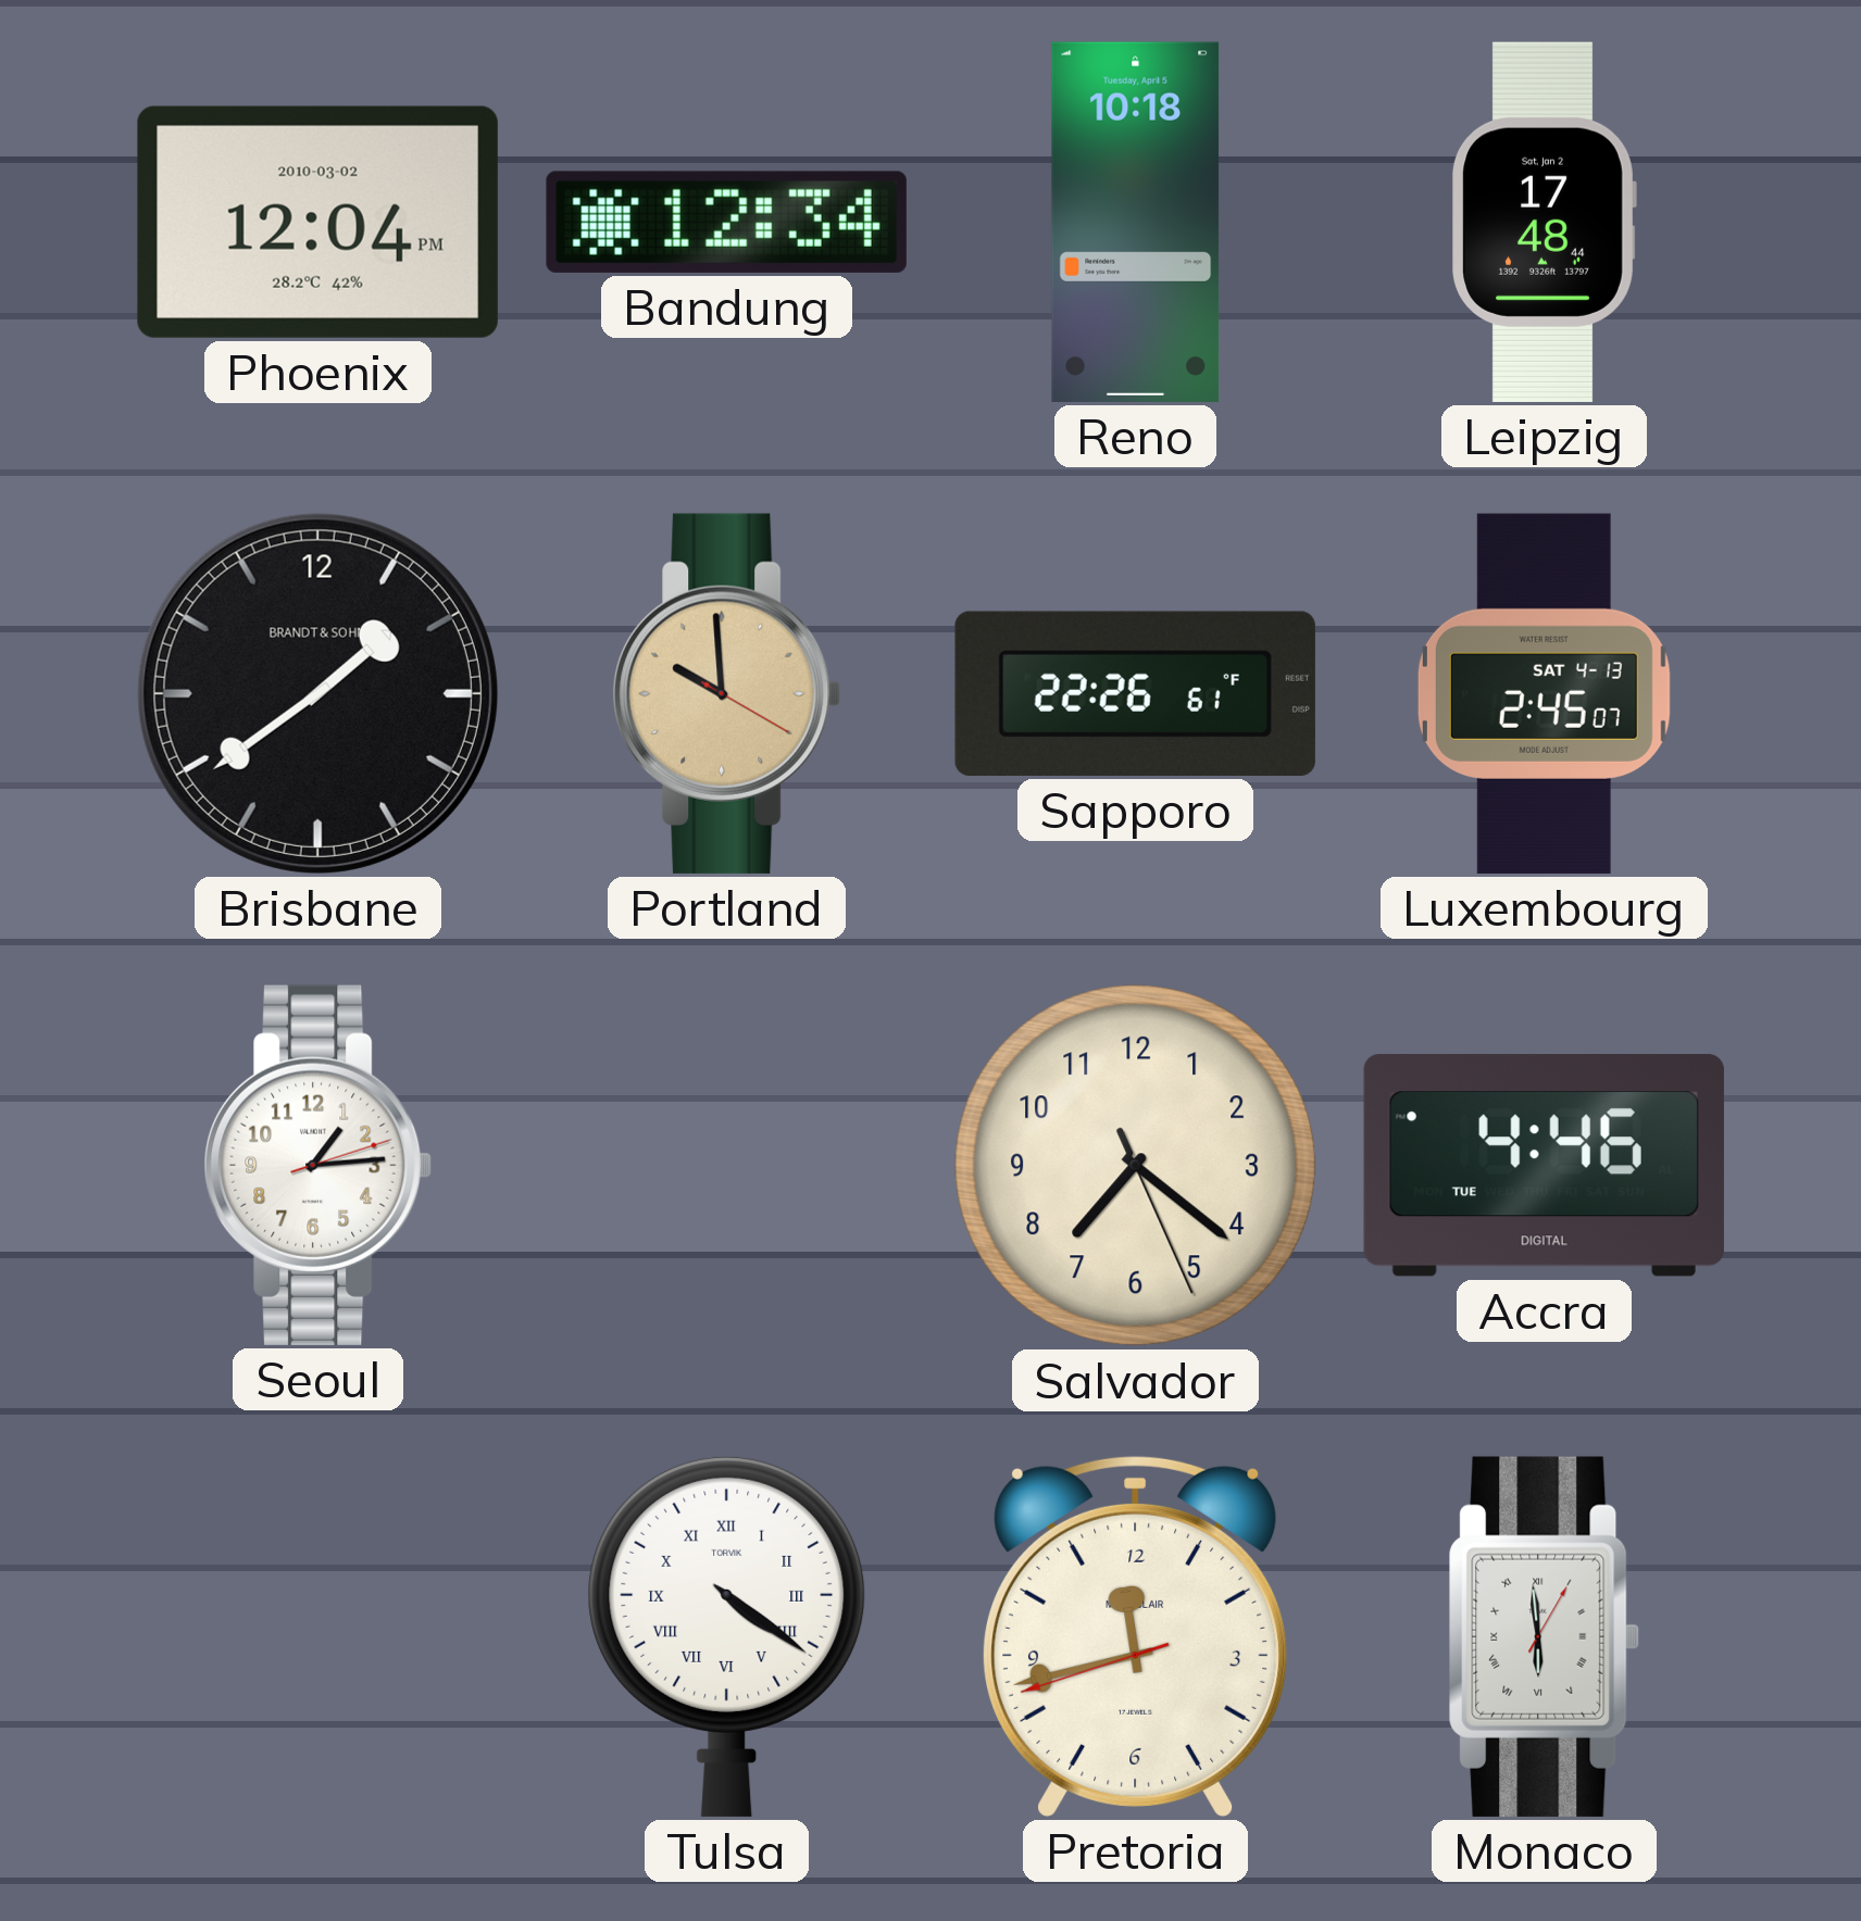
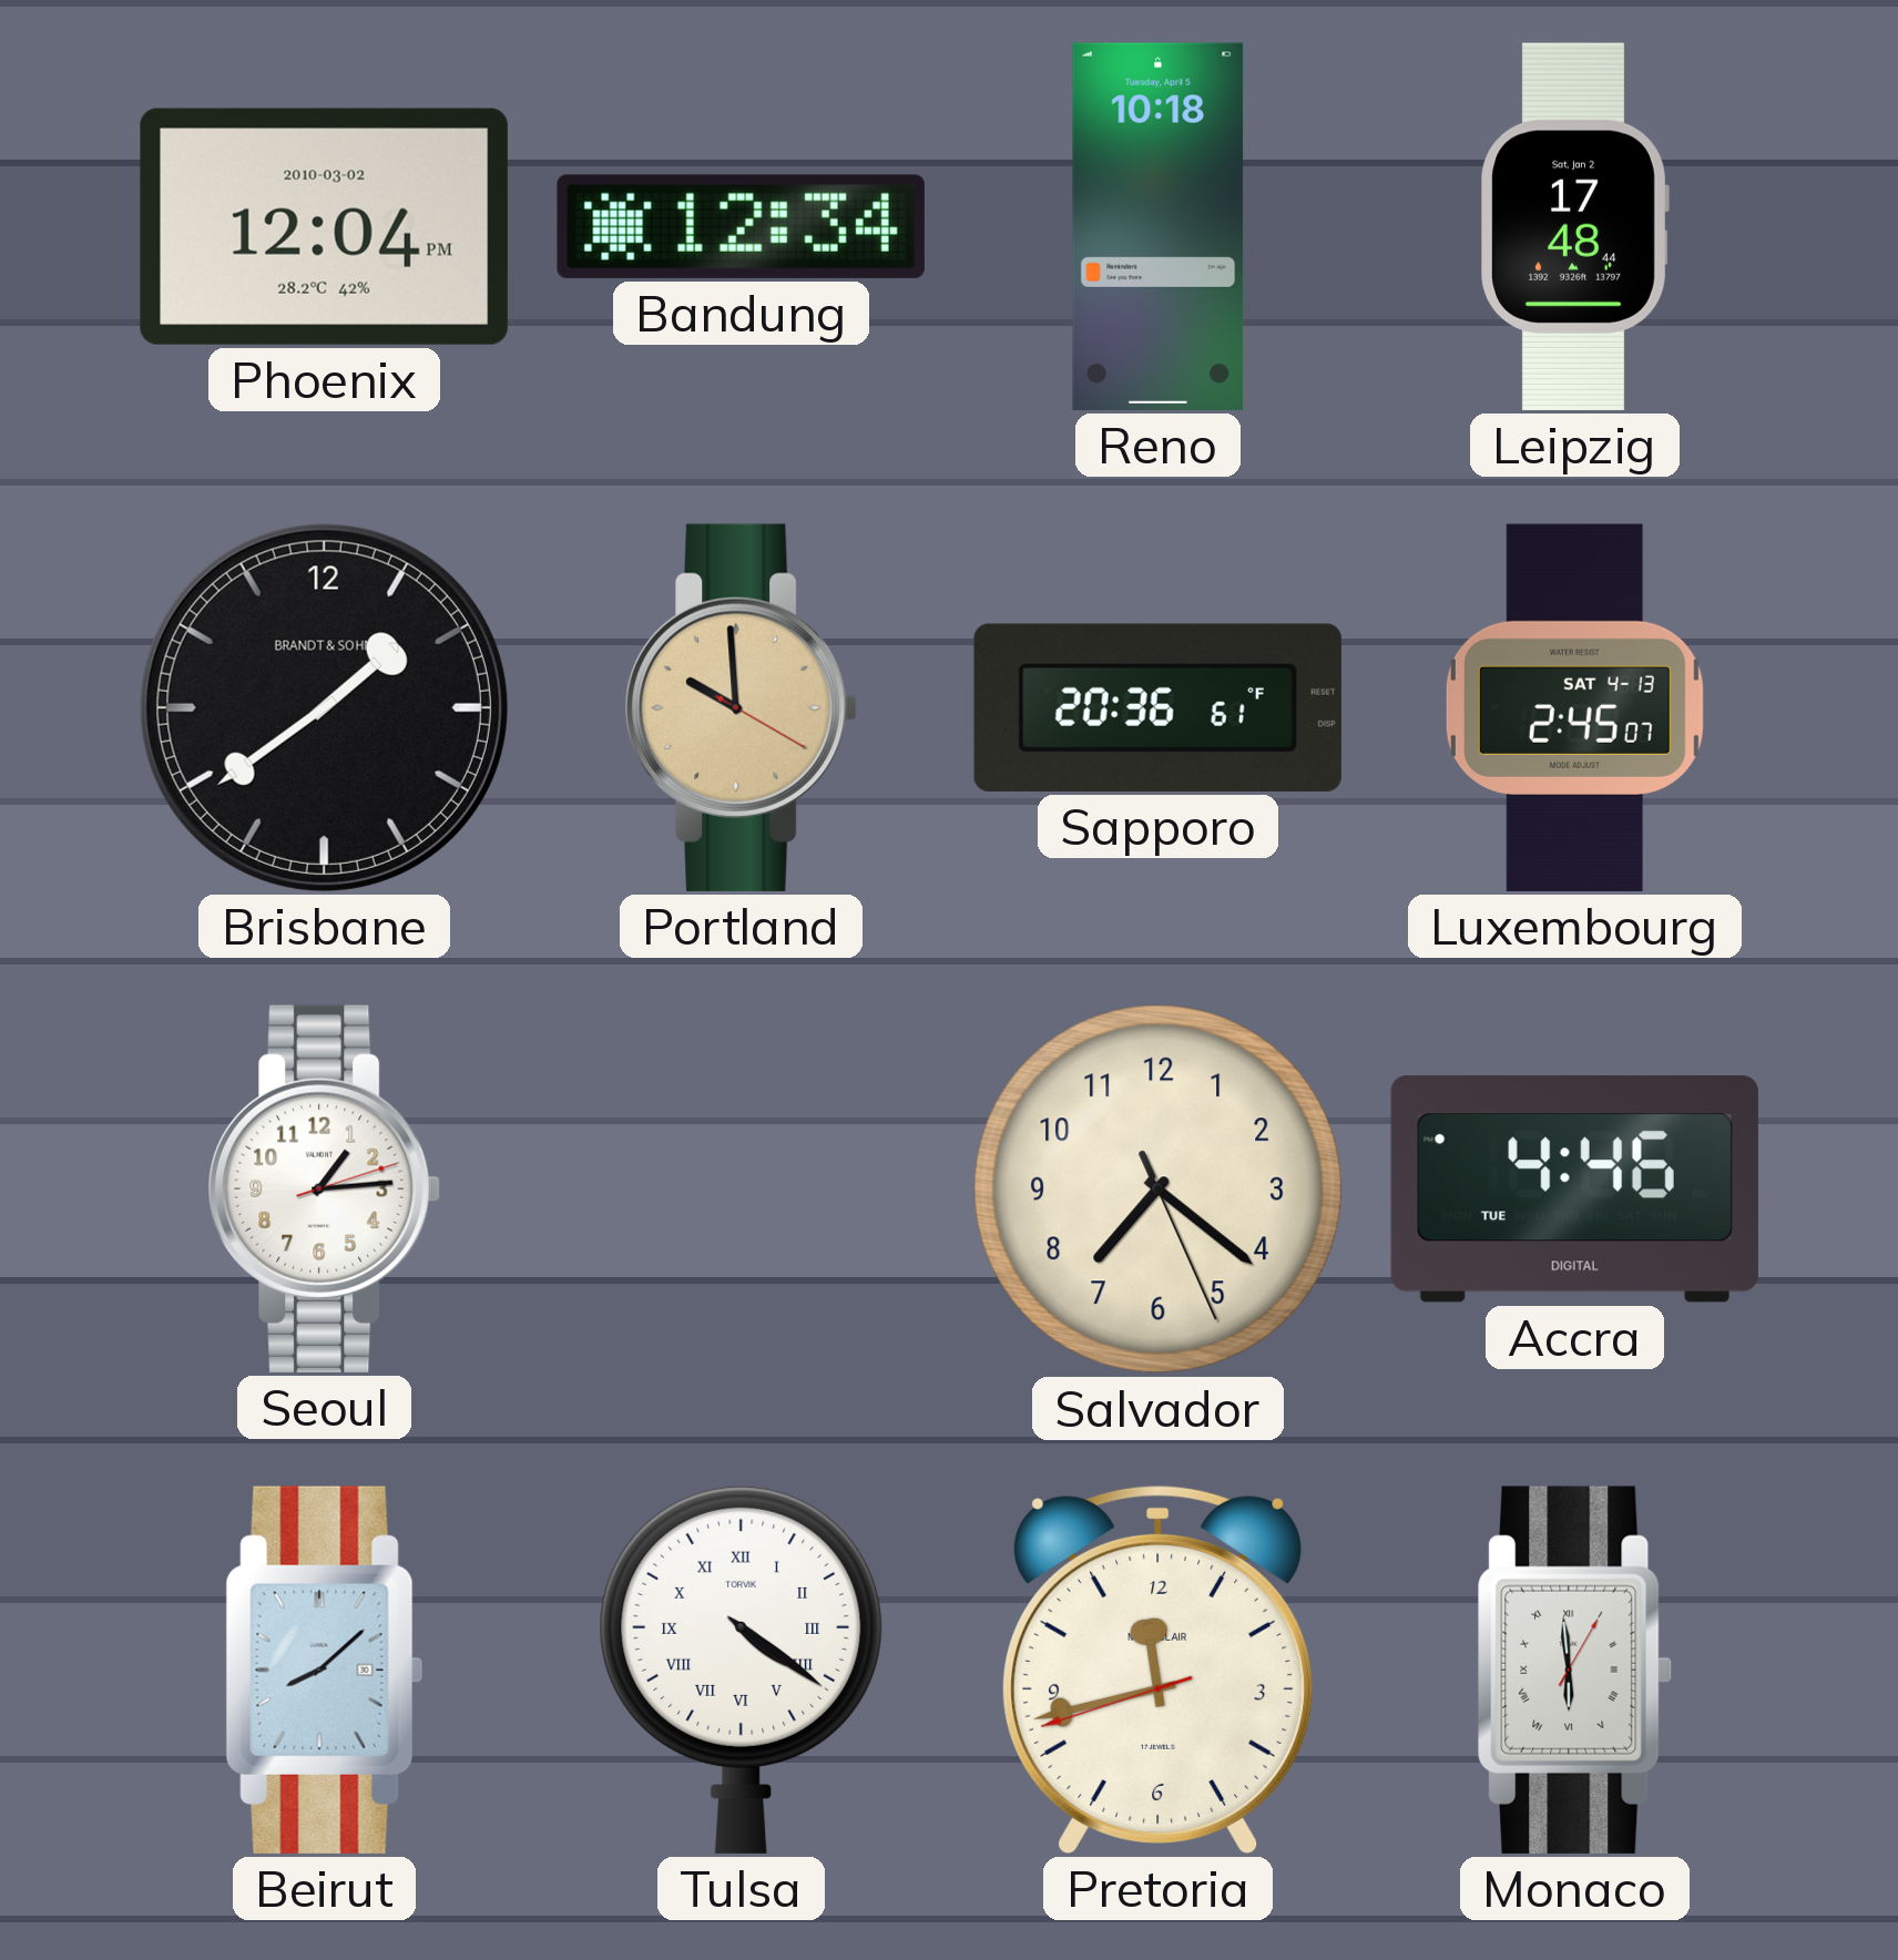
Sapporo: 22:26 -> 20:36 (1157, 707)
Beirut: none -> 8:08 (324, 1670)
